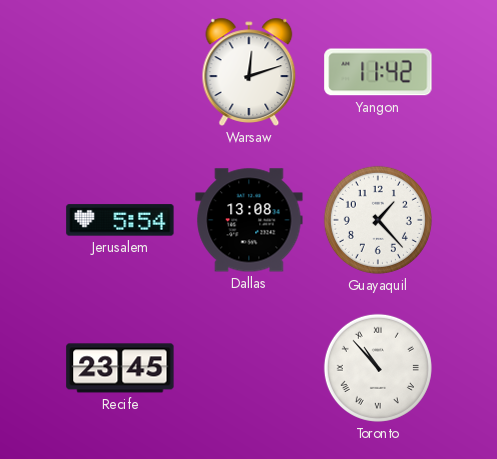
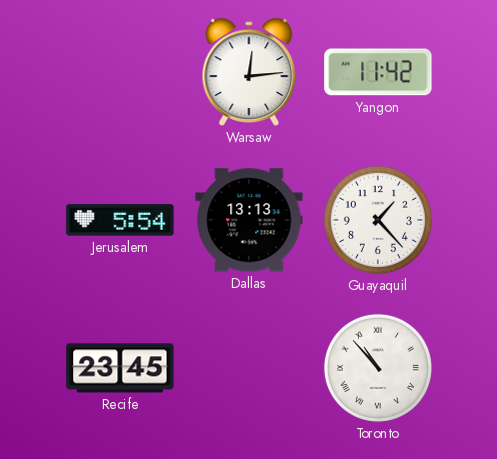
Warsaw: 12:12 -> 12:14 (249, 72)
Dallas: 13:08 -> 13:13 (249, 220)
